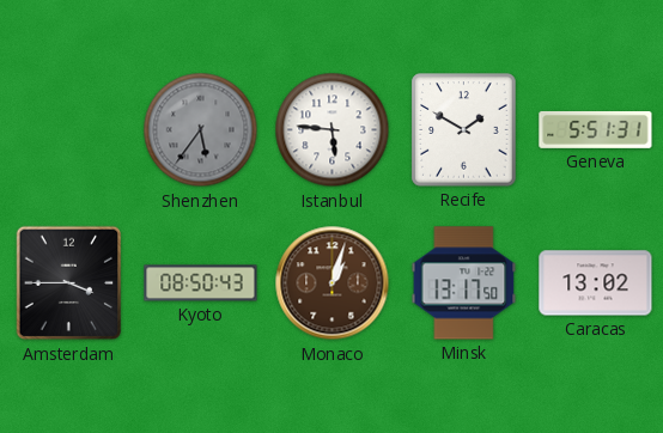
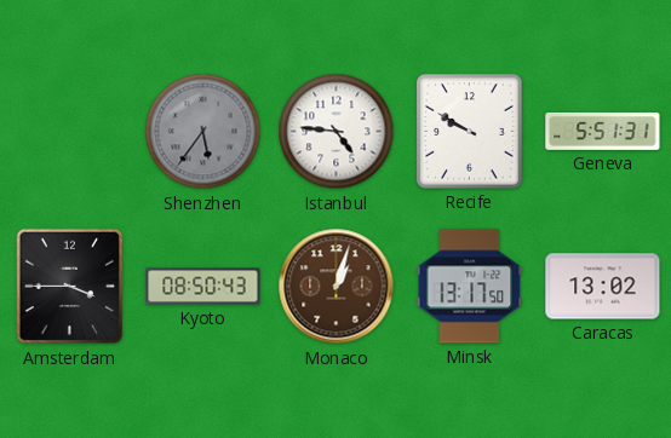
Istanbul: 5:46 -> 4:46 (337, 132)
Recife: 1:50 -> 9:50 (470, 132)
